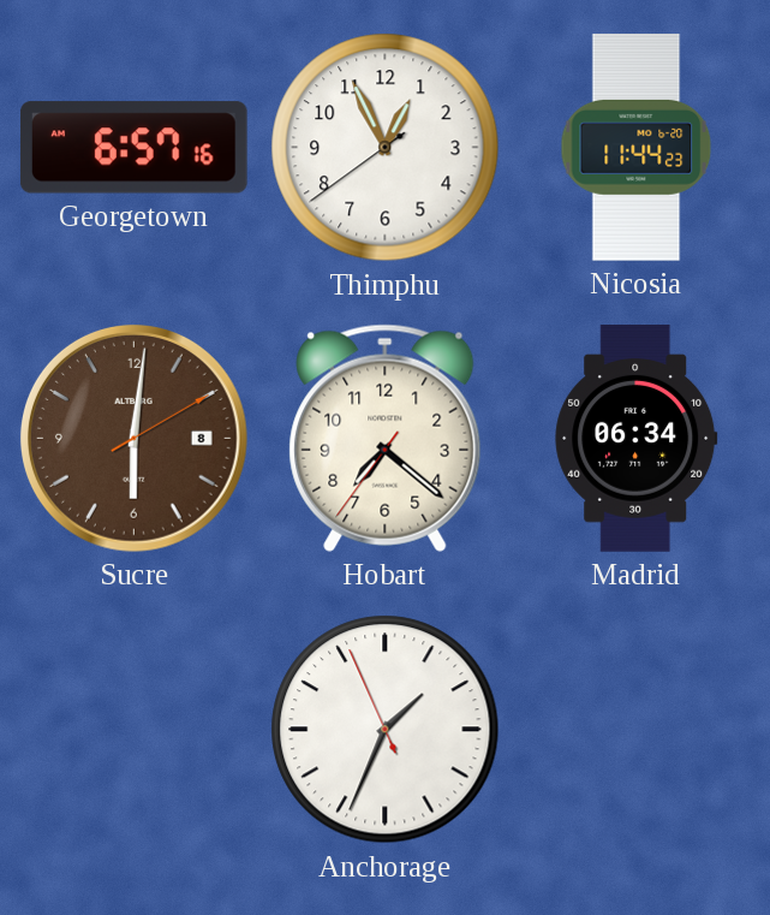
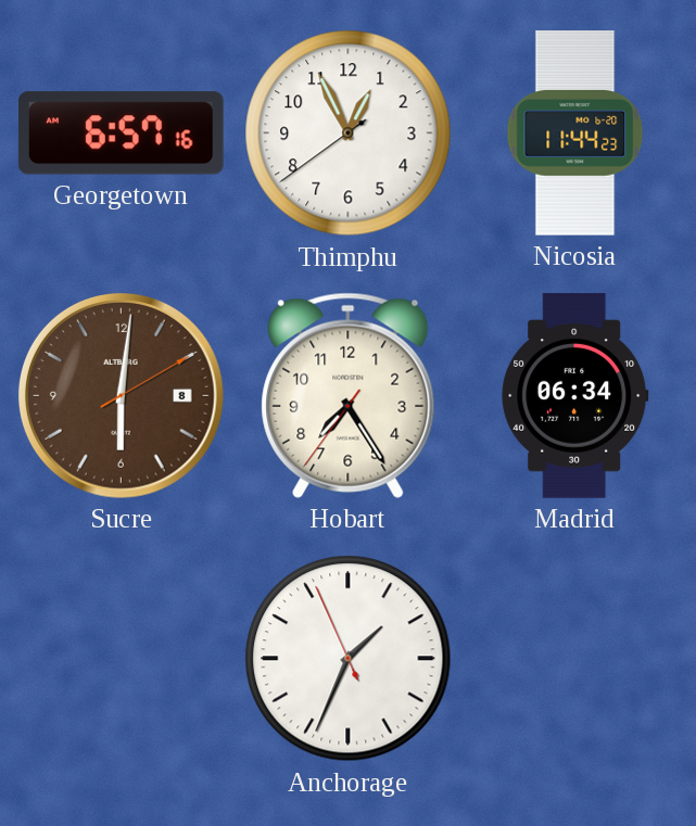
Hobart: 7:21 -> 7:24 (349, 395)
